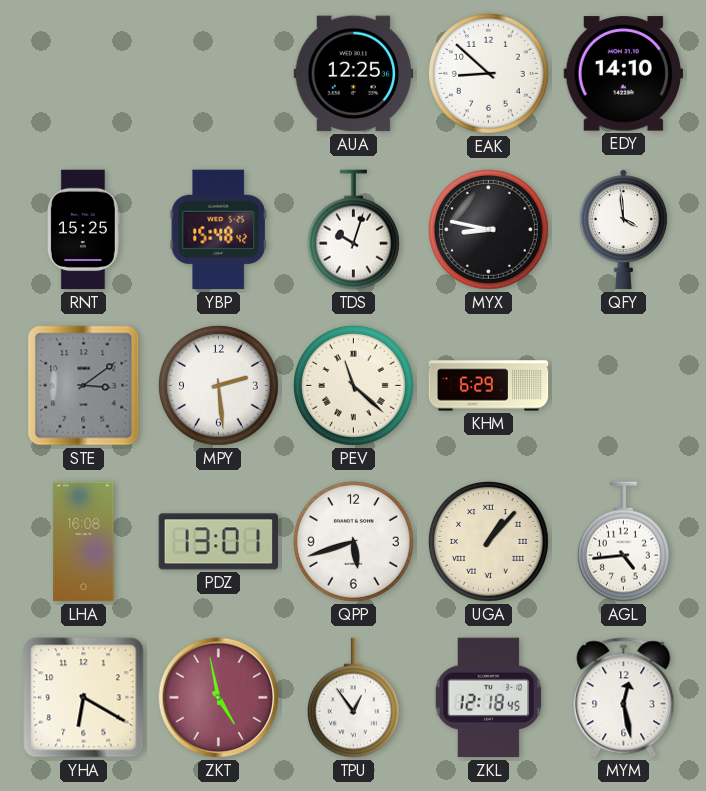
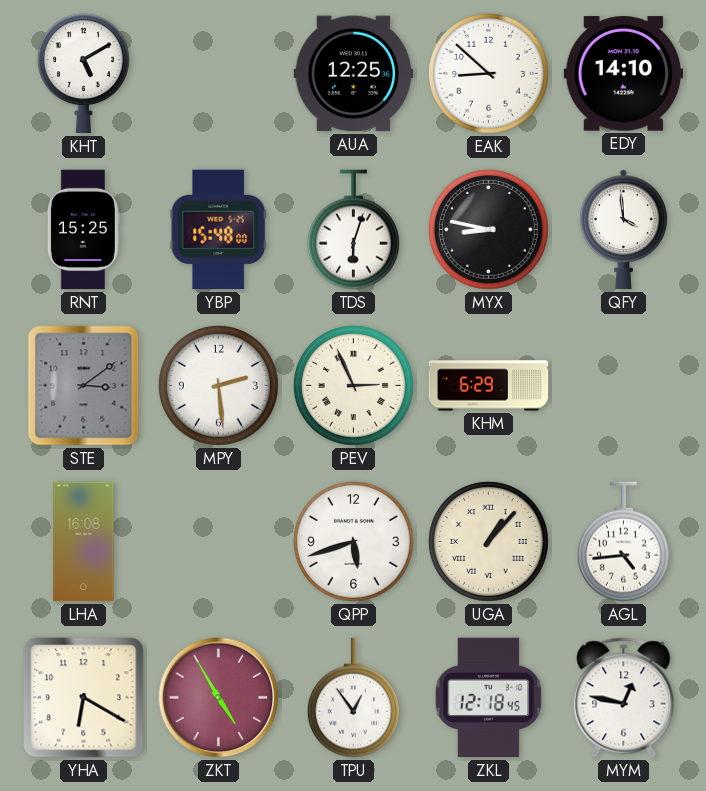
KHT: none -> 5:10 (83, 74)
YBP: 15:48:42 -> 15:48:00 (218, 230)
TDS: 10:03 -> 6:03 (353, 230)
PEV: 11:22 -> 2:56 (353, 385)
PDZ: 13:01 -> none (219, 542)
ZKT: 4:58 -> 4:55 (219, 698)
MYM: 12:28 -> 12:47 (624, 698)
